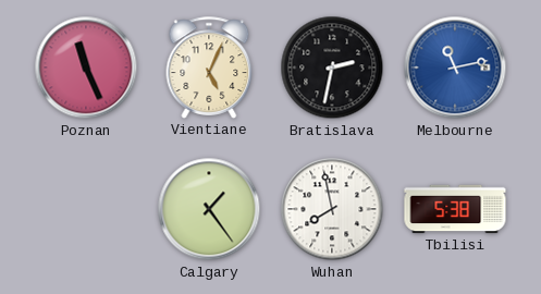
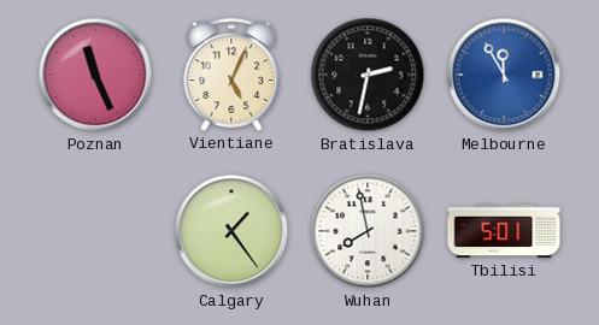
Melbourne: 11:13 -> 11:55 (504, 75)
Tbilisi: 5:38 -> 5:01 (504, 231)
